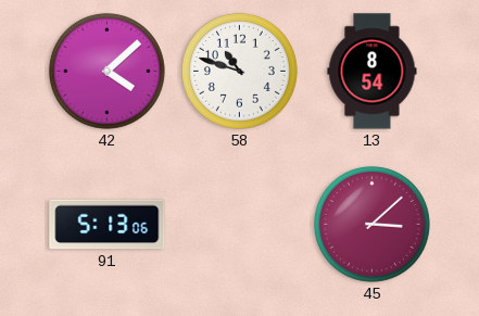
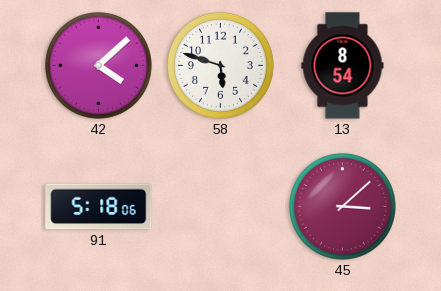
58: 10:48 -> 5:48 (220, 65)
91: 5:13 -> 5:18 (99, 207)
